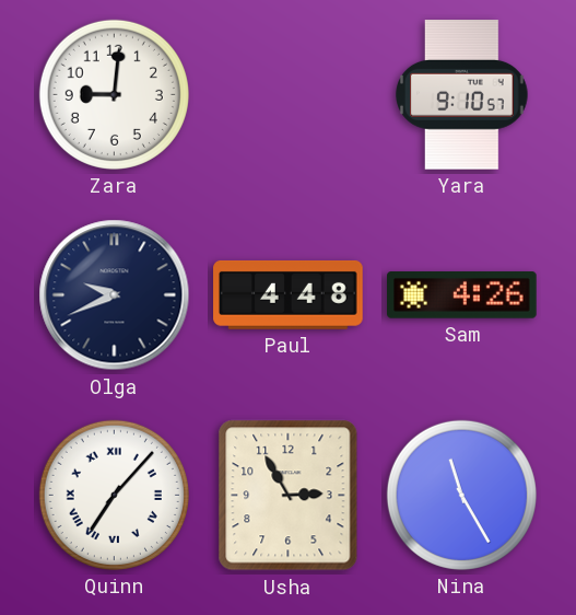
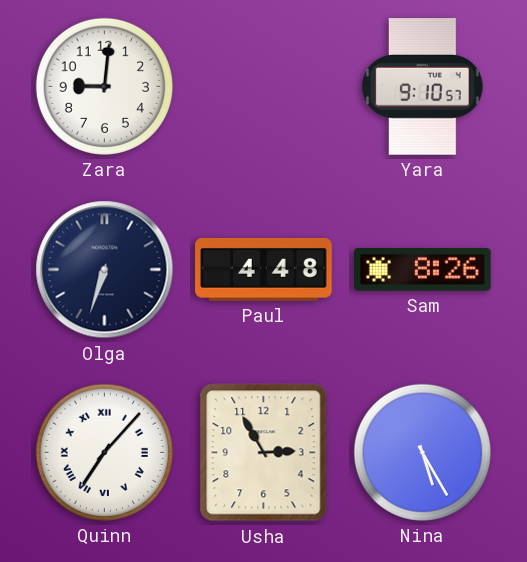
Olga: 9:41 -> 6:33 (105, 270)
Sam: 4:26 -> 8:26 (423, 270)
Nina: 11:25 -> 5:25 (422, 452)
